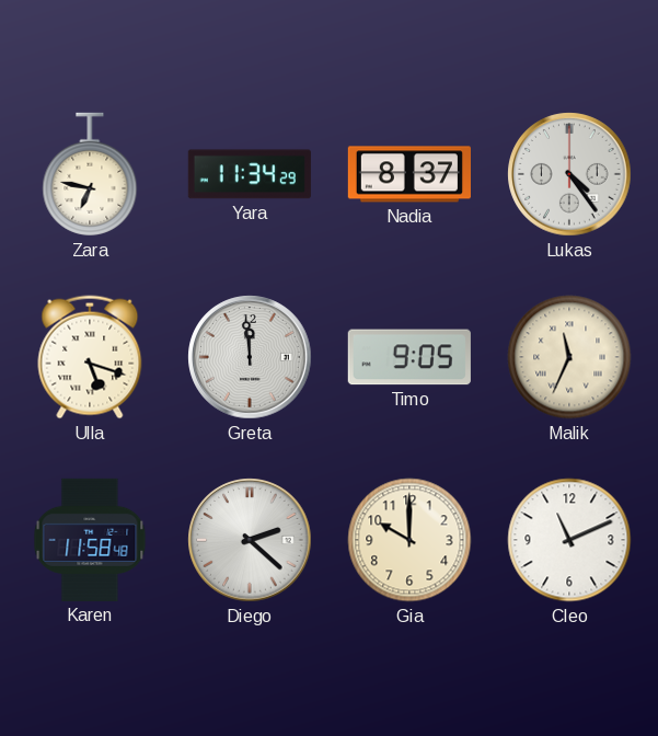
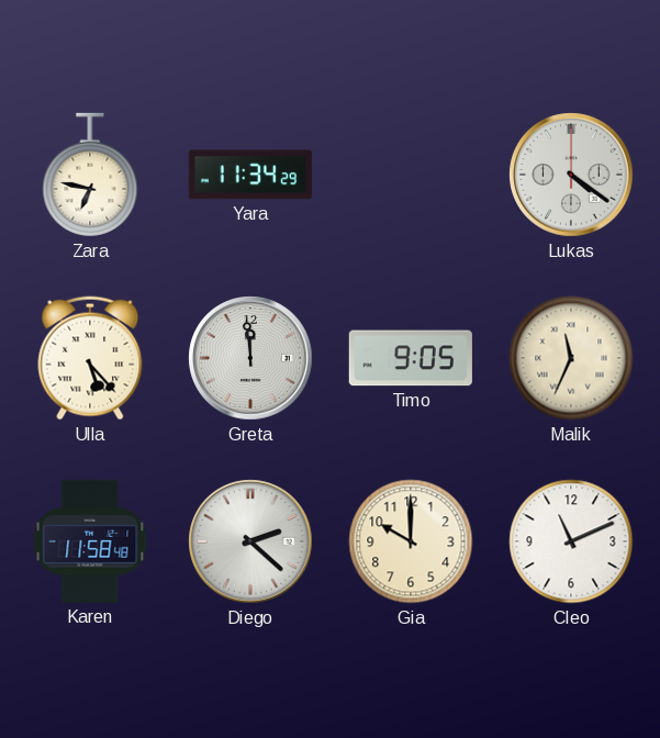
Nadia: 8:37 -> none (409, 174)
Lukas: 4:24 -> 4:21 (571, 175)
Ulla: 5:18 -> 5:23 (90, 358)
